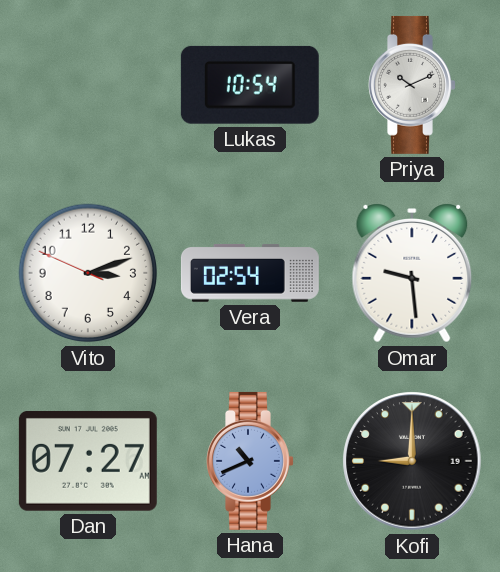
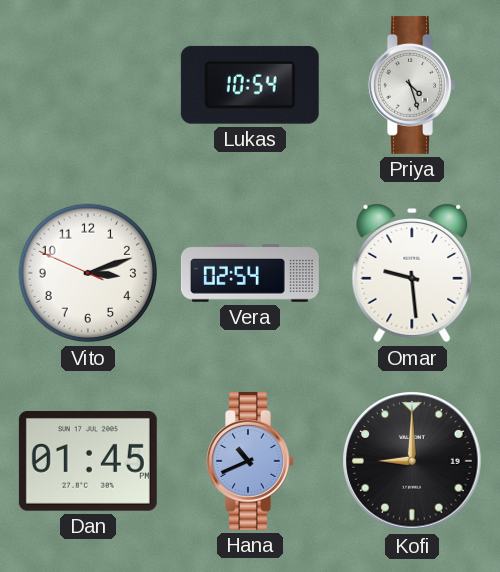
Priya: 10:11 -> 4:27 (412, 85)
Dan: 07:27 -> 01:45 (88, 461)
